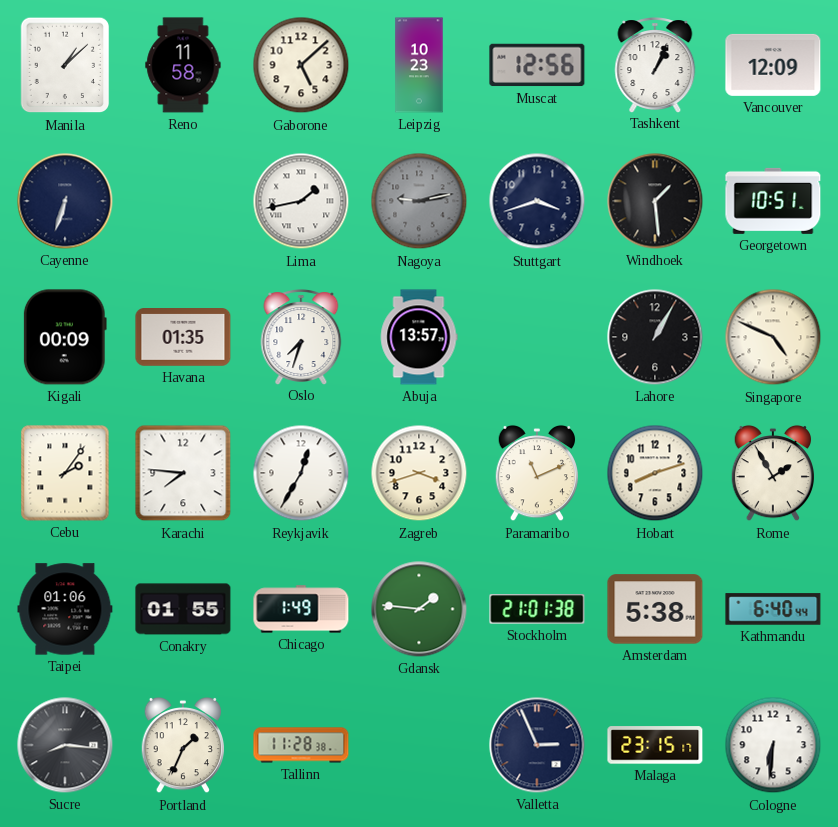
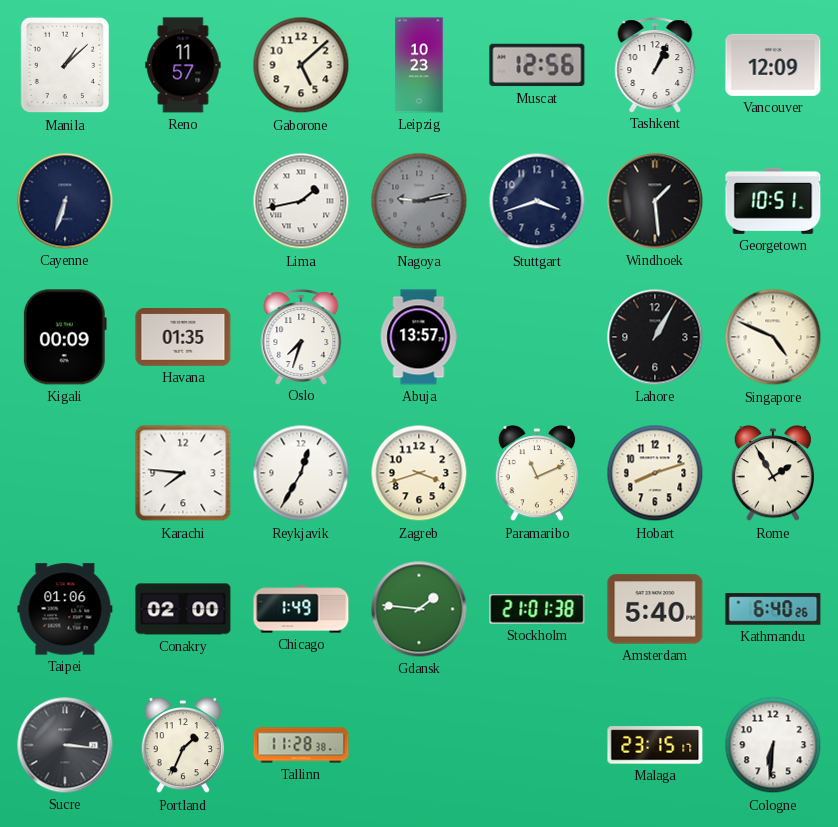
Reno: 11:58 -> 11:57 (183, 65)
Cebu: 2:06 -> none (65, 473)
Conakry: 01:55 -> 02:00 (183, 609)
Amsterdam: 5:38 -> 5:40 (655, 609)
Kathmandu: 6:40:44 -> 6:40:26 (773, 609)
Sucre: 8:16 -> 3:16 (65, 745)
Valletta: 2:56 -> none (537, 745)
